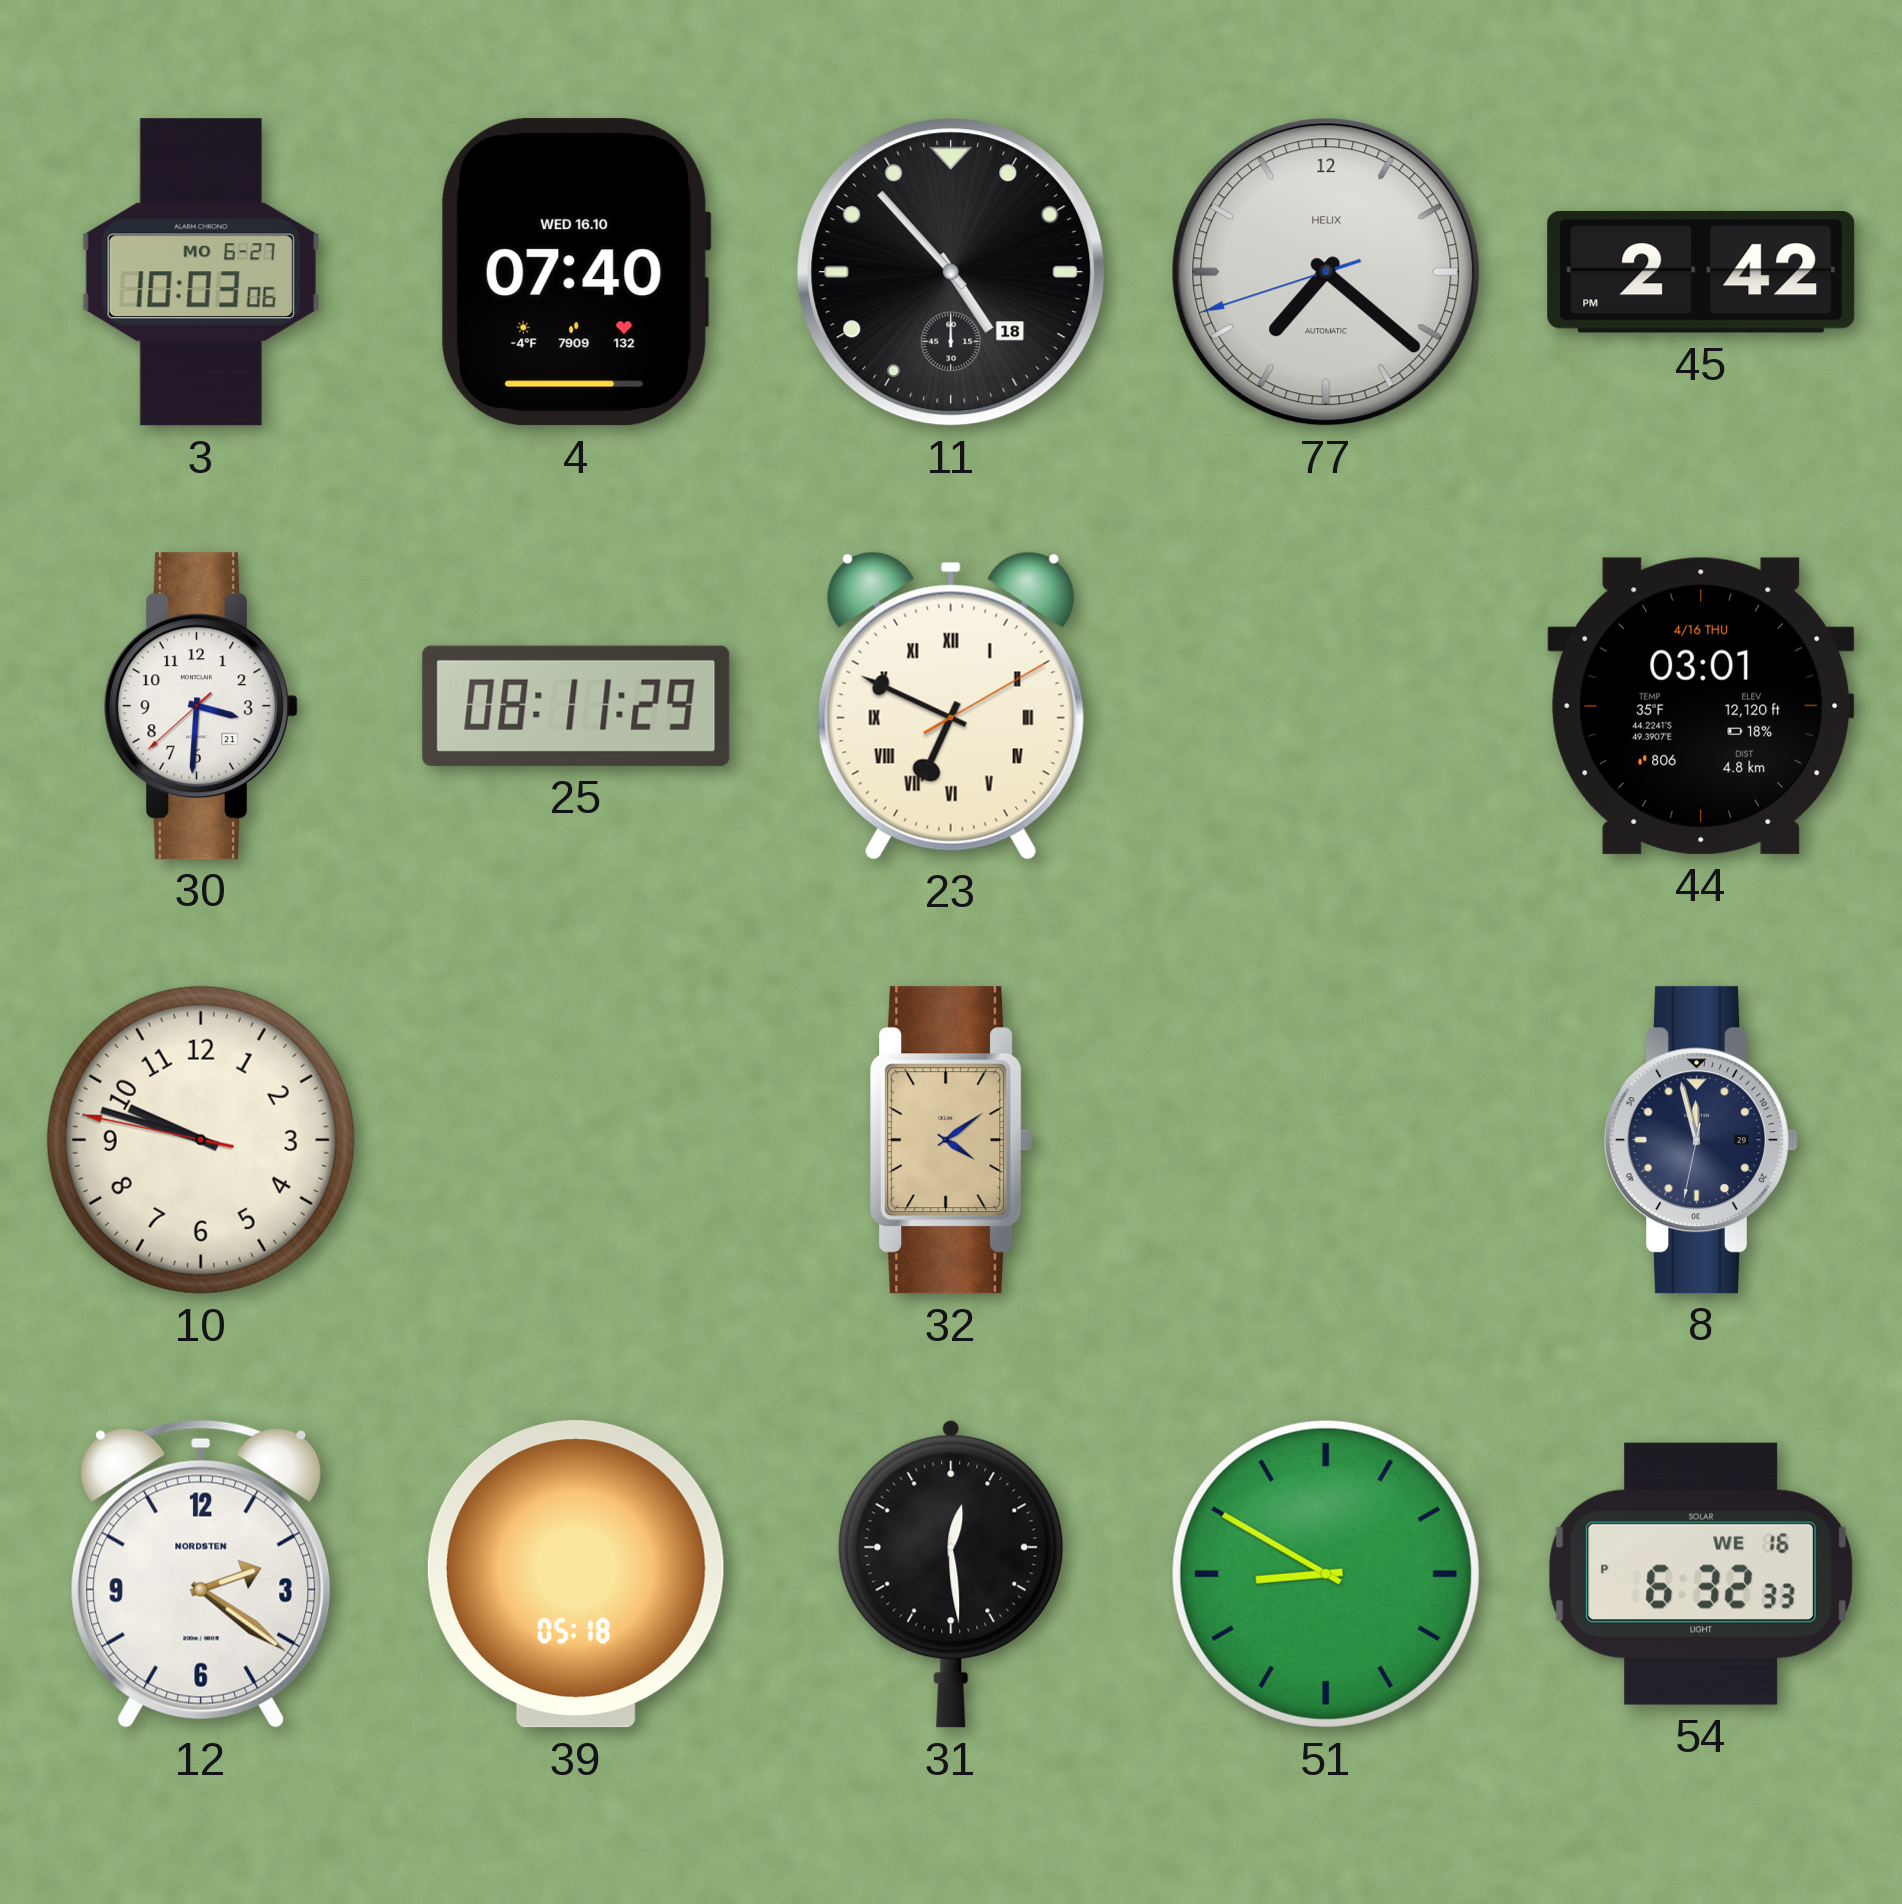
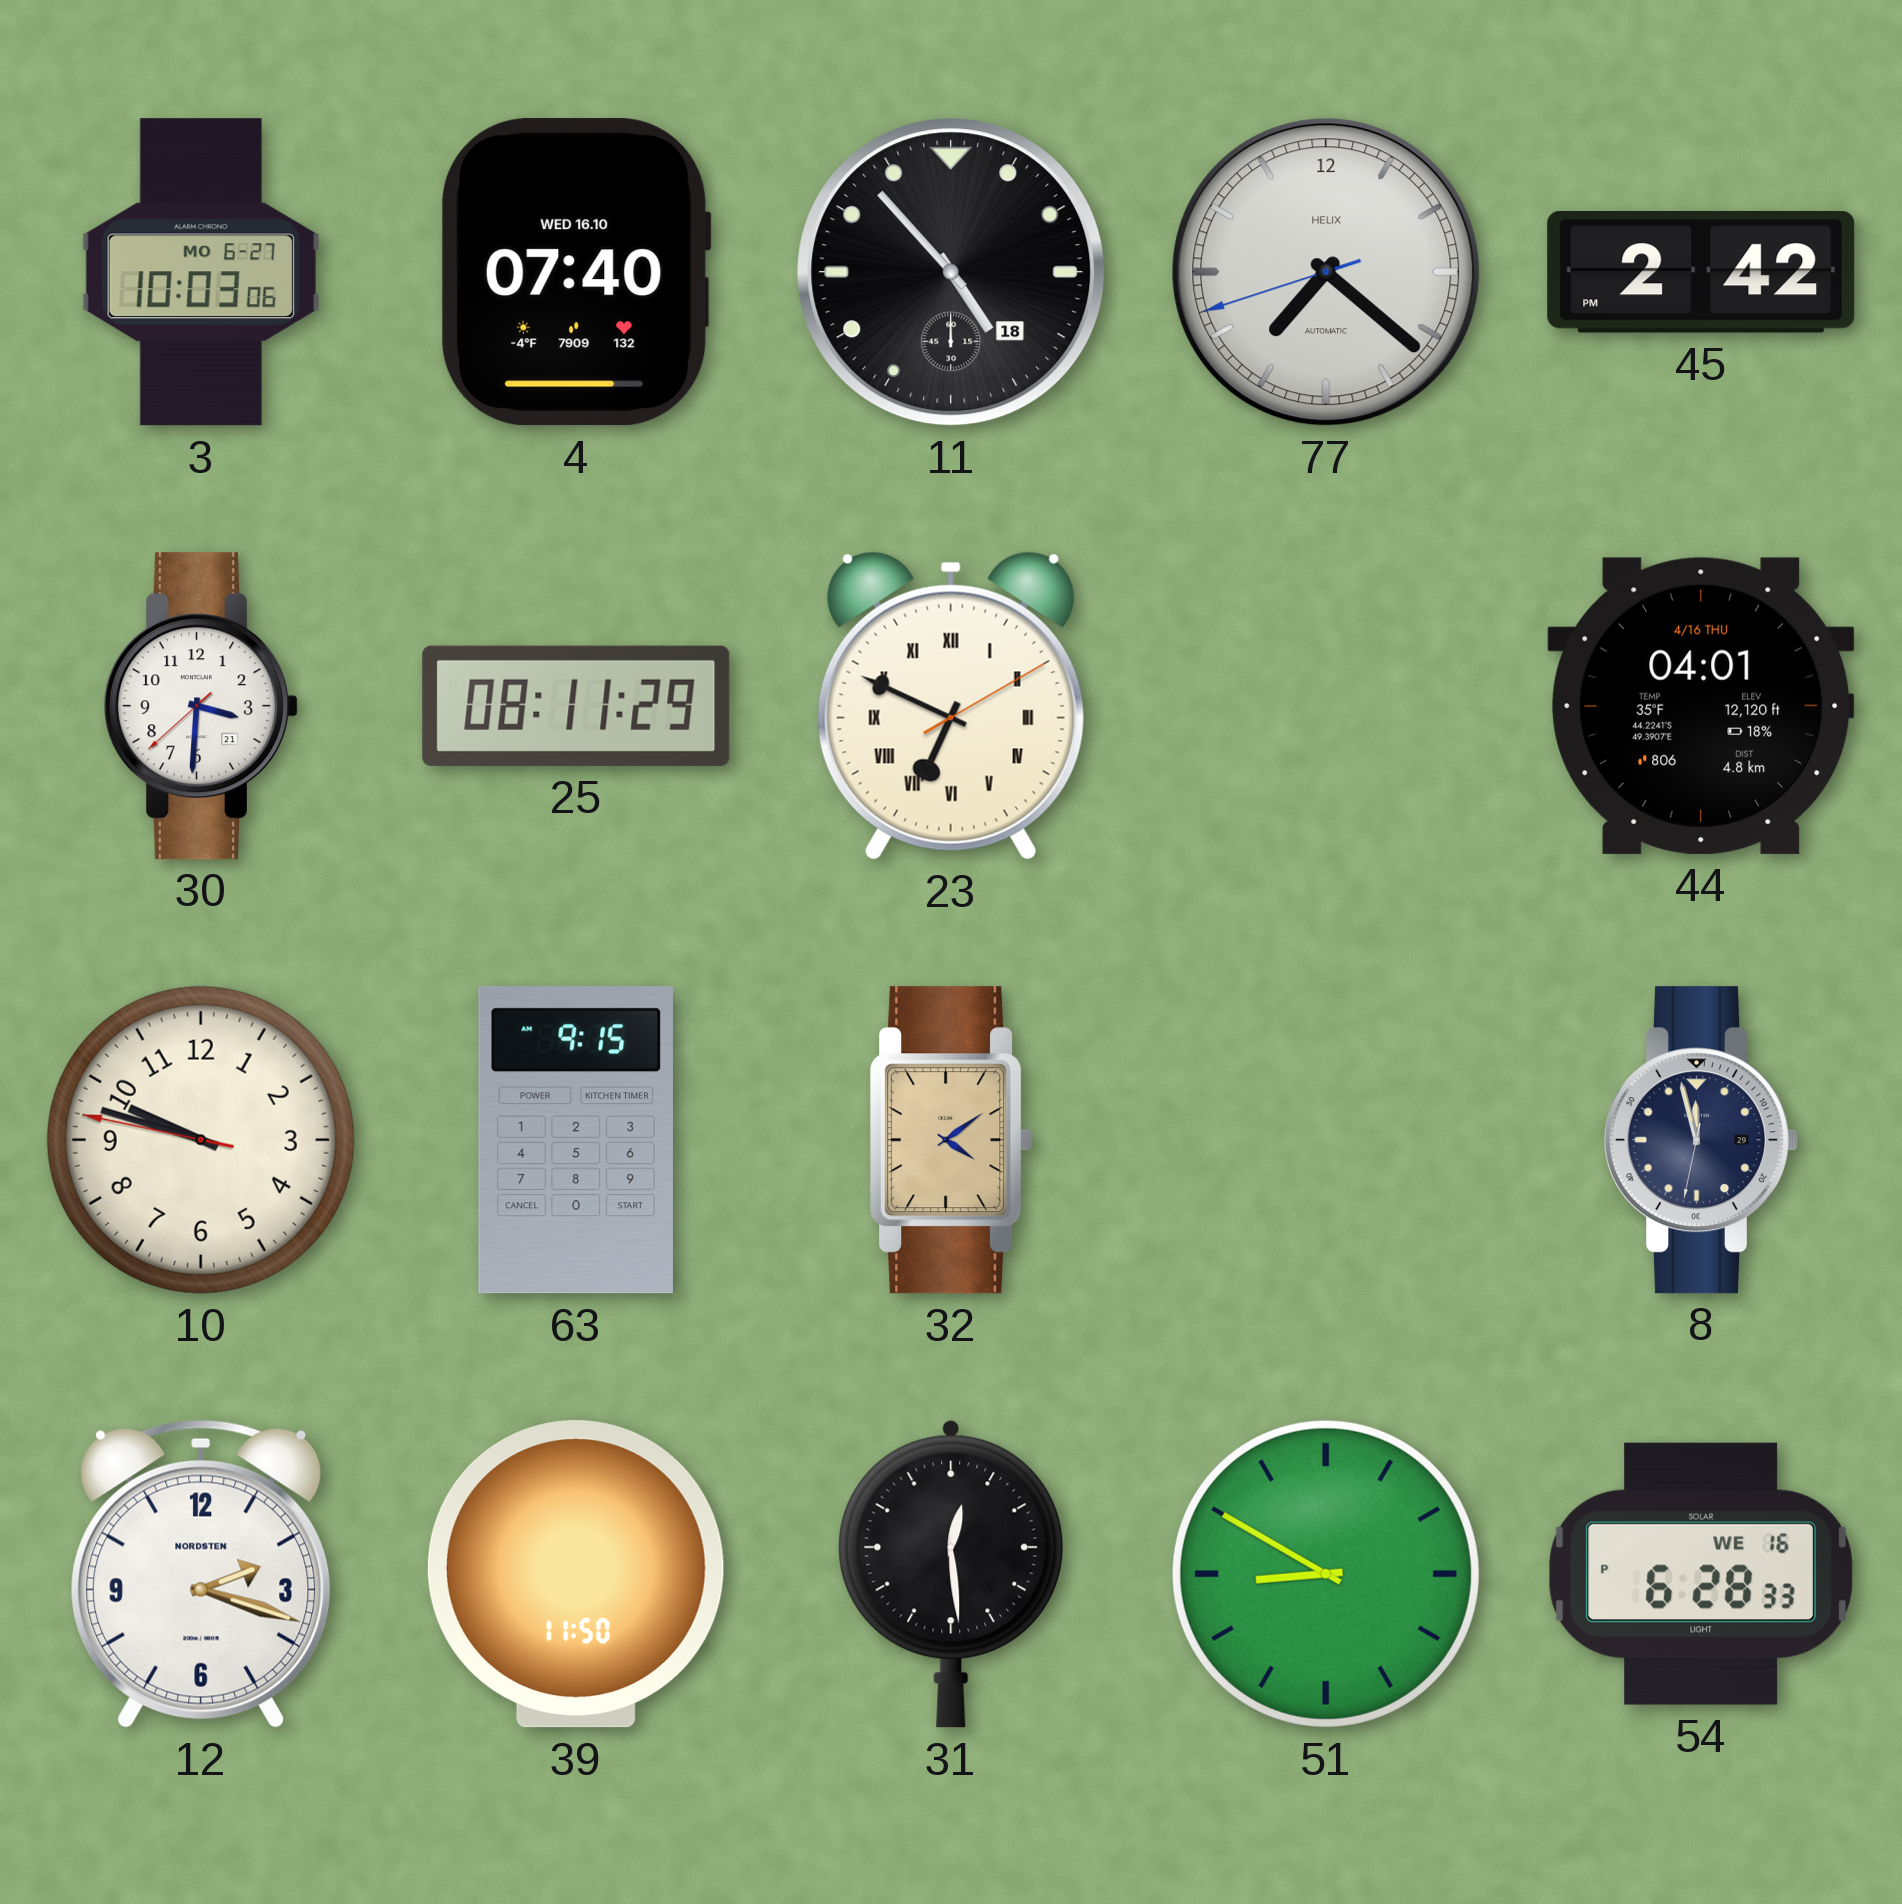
44: 03:01 -> 04:01 (1701, 706)
63: none -> 9:15 (576, 1140)
12: 2:21 -> 2:18 (201, 1574)
39: 05:18 -> 11:50 (576, 1574)
54: 6:32 -> 6:28 (1700, 1574)
